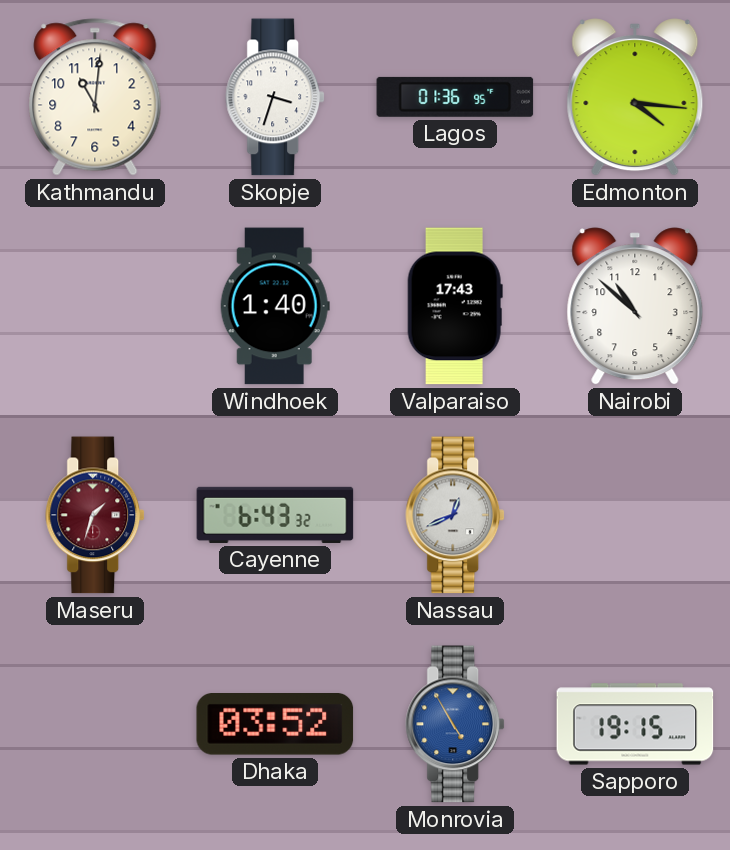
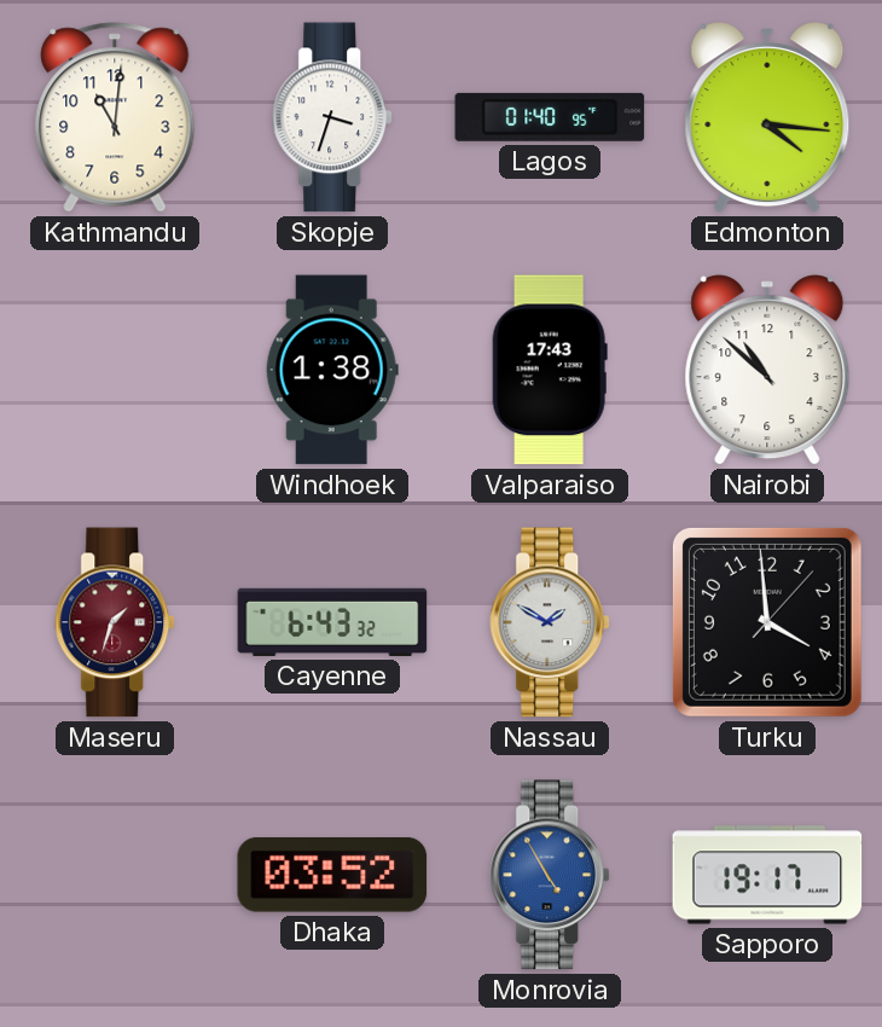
Lagos: 01:36 -> 01:40 (550, 117)
Windhoek: 1:40 -> 1:38 (332, 370)
Nassau: 12:41 -> 1:50 (551, 622)
Turku: none -> 3:59 (767, 622)
Sapporo: 19:15 -> 19:17 (767, 875)
